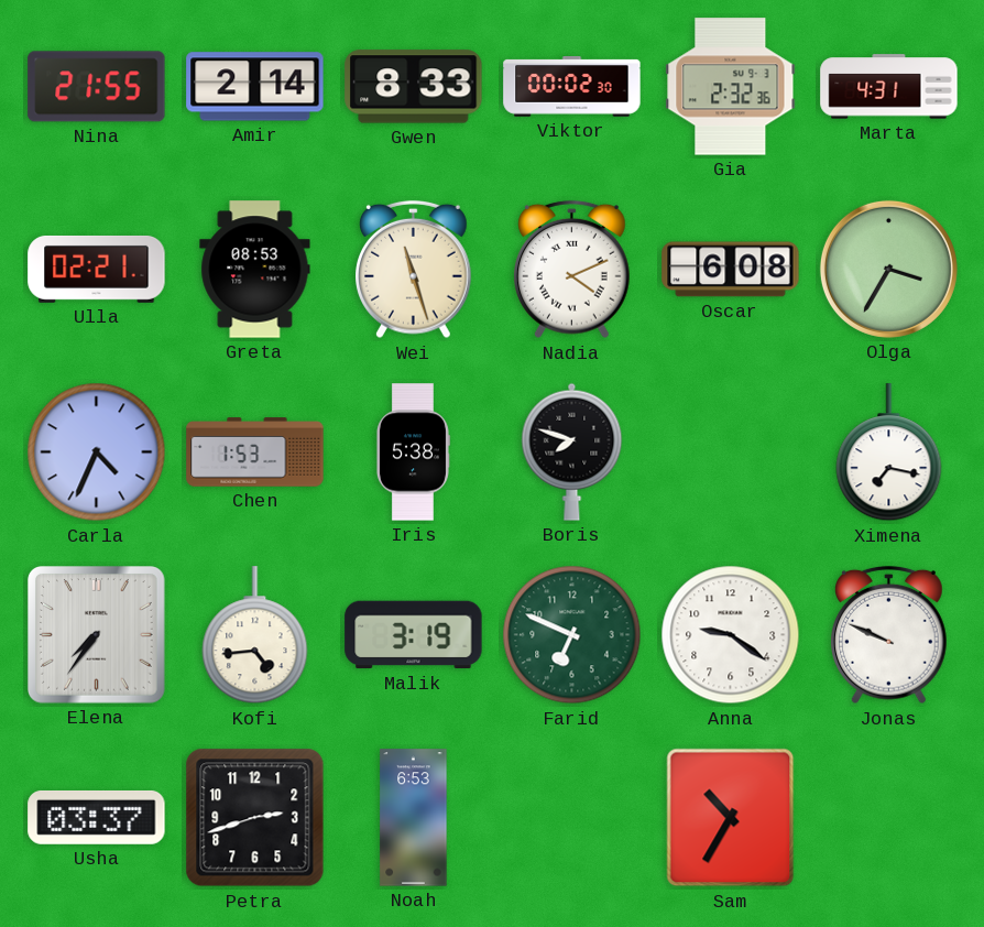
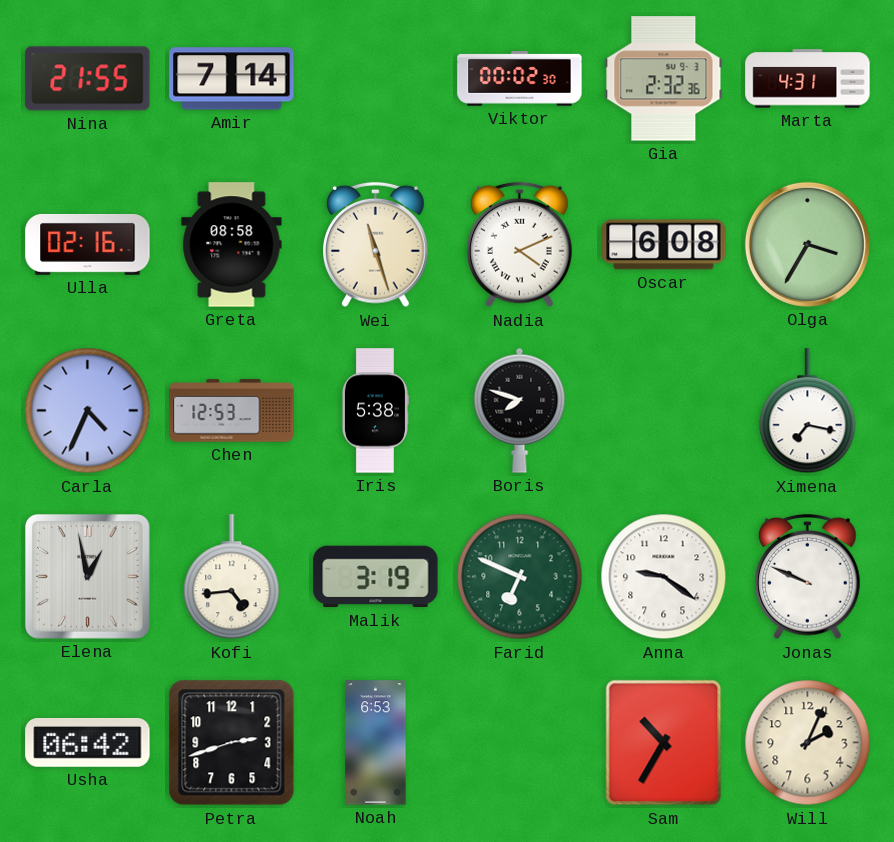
Amir: 2:14 -> 7:14 (232, 79)
Gwen: 8:33 -> none (414, 87)
Ulla: 02:21 -> 02:16 (88, 244)
Greta: 08:53 -> 08:58 (232, 245)
Chen: 1:53 -> 12:53 (232, 411)
Elena: 7:36 -> 12:58 (88, 577)
Usha: 03:37 -> 06:42 (88, 742)
Will: none -> 2:04 (808, 743)
